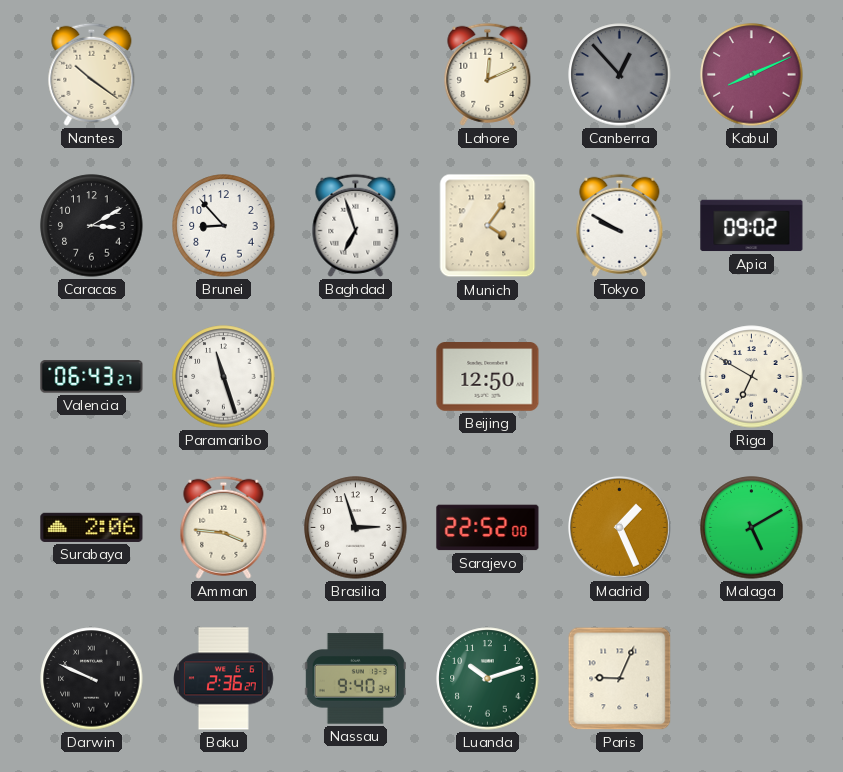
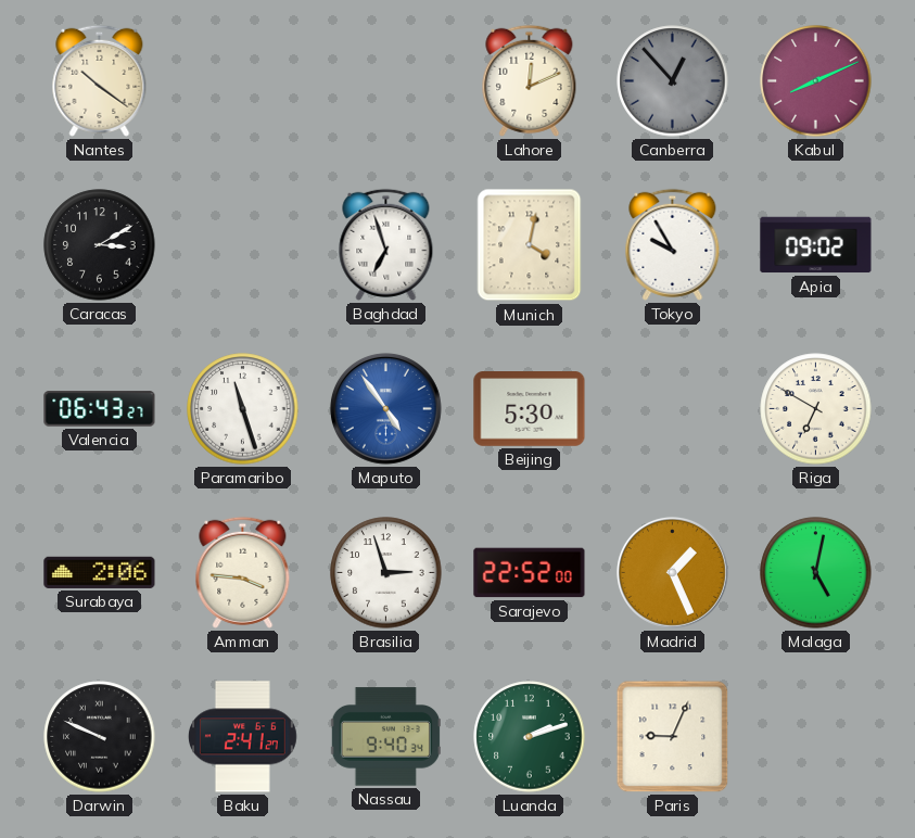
Brunei: 8:53 -> none (224, 226)
Munich: 4:06 -> 4:02 (530, 245)
Tokyo: 9:50 -> 9:55 (673, 244)
Maputo: none -> 4:54 (385, 408)
Beijing: 12:50 -> 5:30 (530, 409)
Malaga: 5:10 -> 5:02 (816, 573)
Baku: 2:36 -> 2:41 (243, 737)
Luanda: 10:12 -> 2:12 (530, 737)
